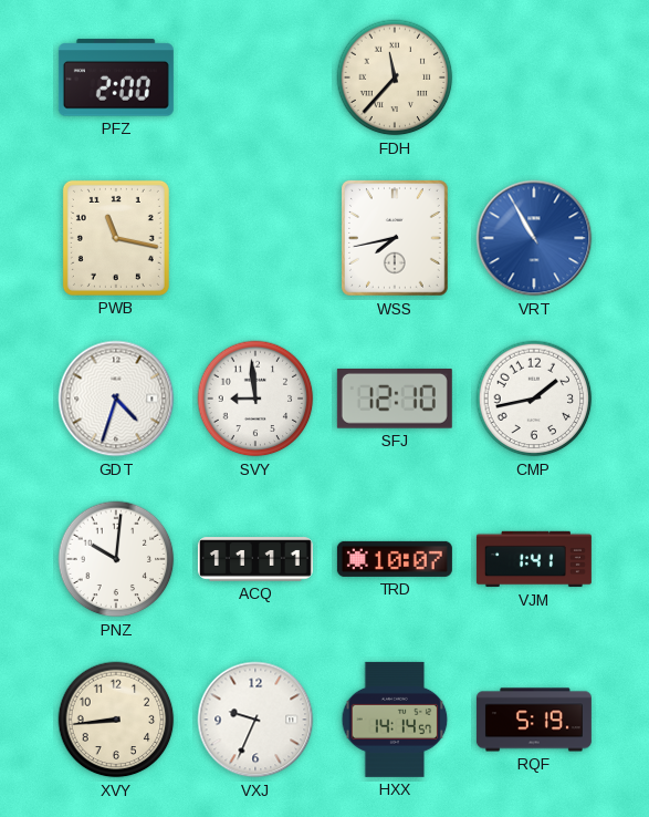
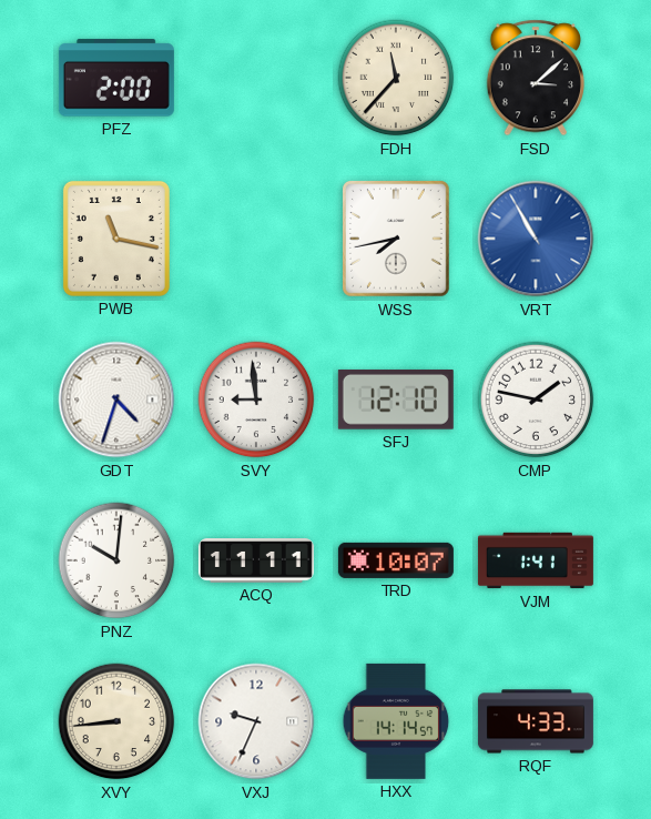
FSD: none -> 3:08 (535, 78)
CMP: 1:43 -> 1:47 (536, 400)
RQF: 5:19 -> 4:33 (536, 721)
